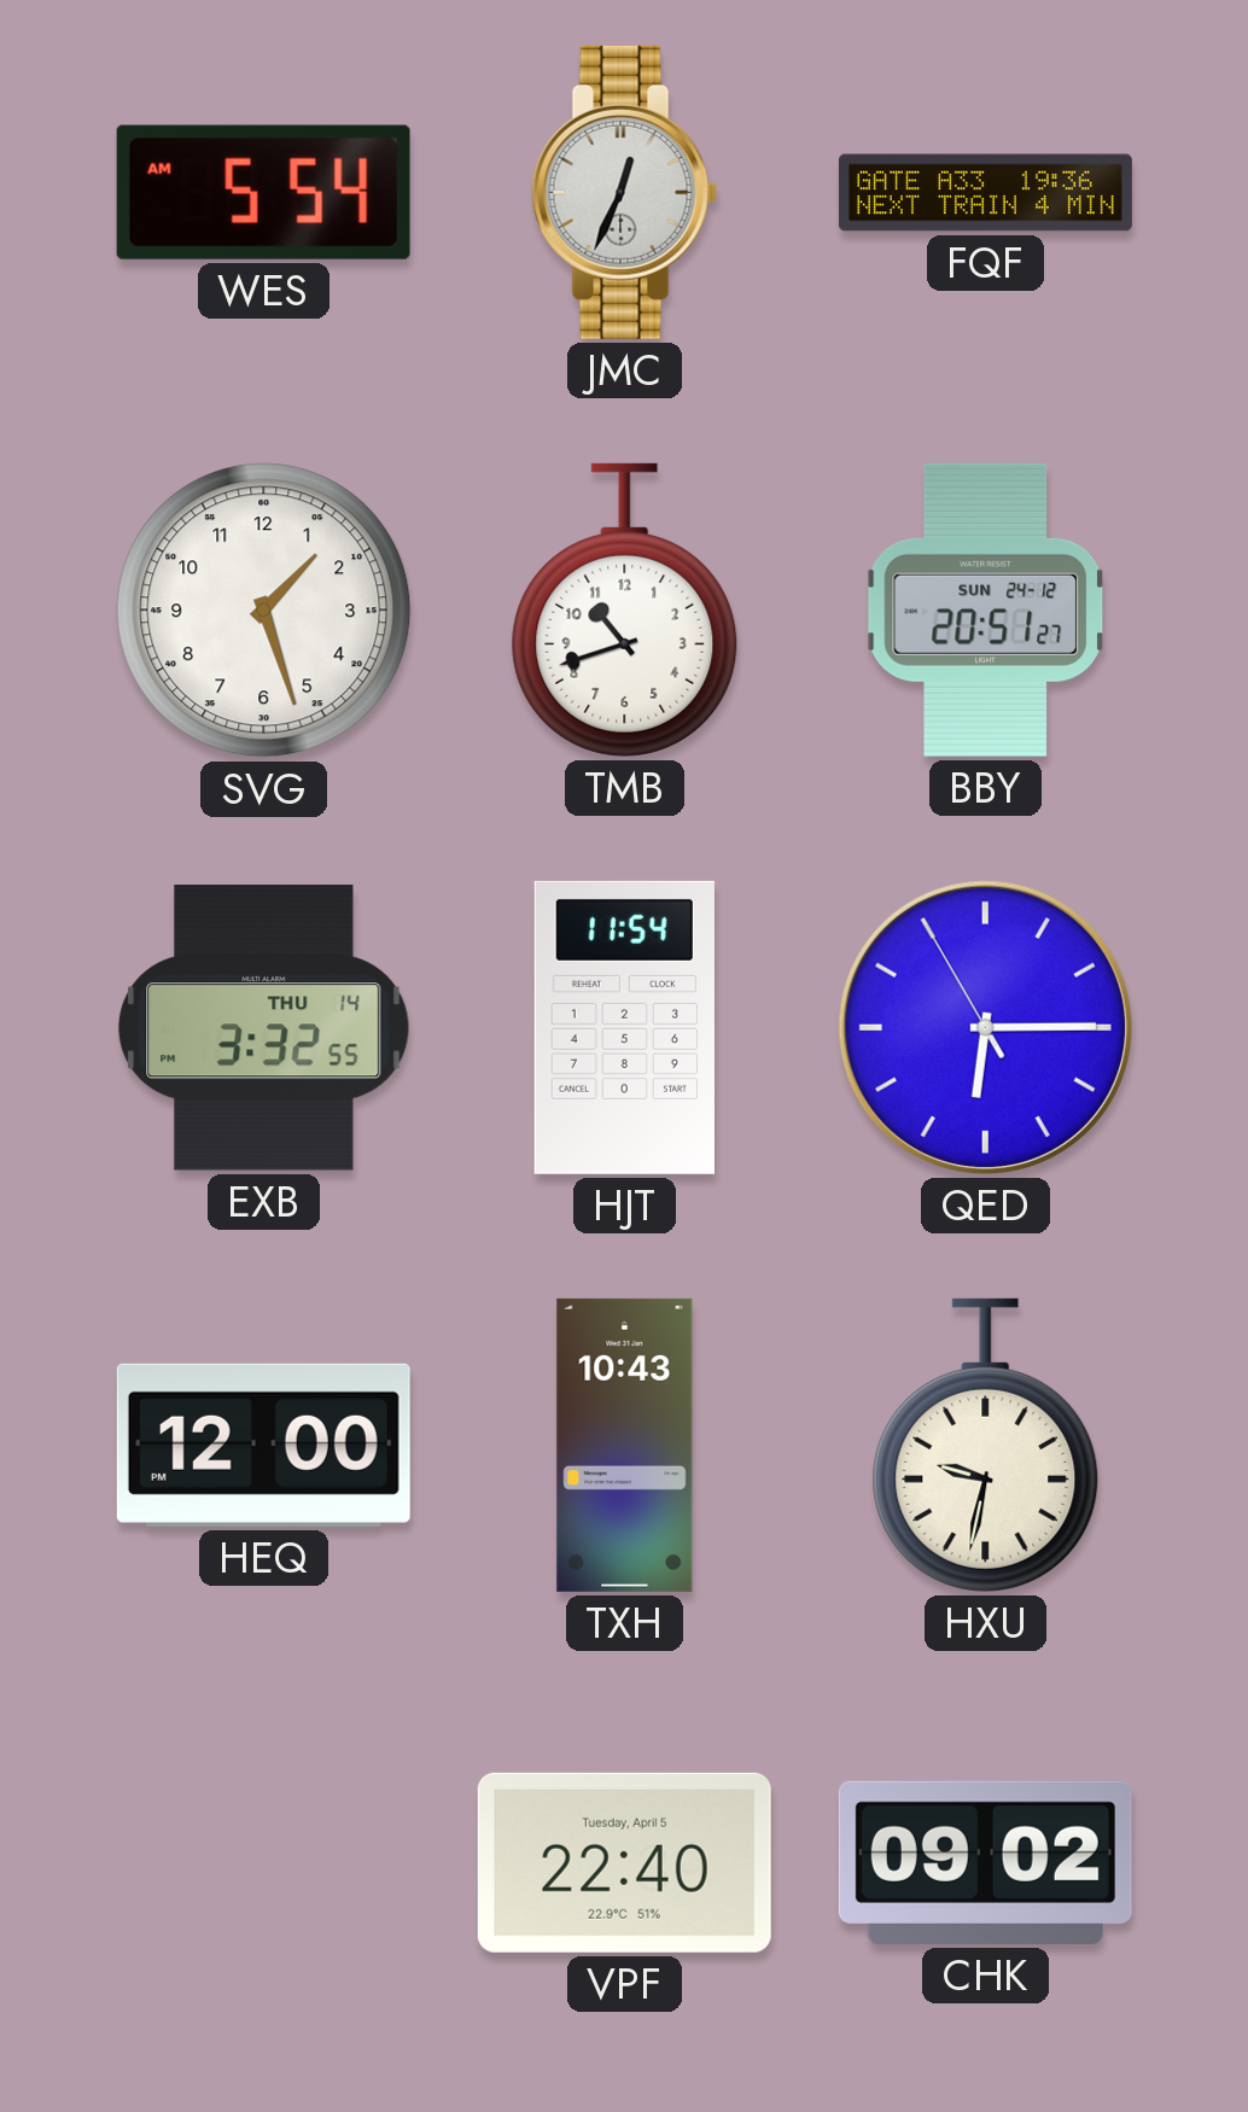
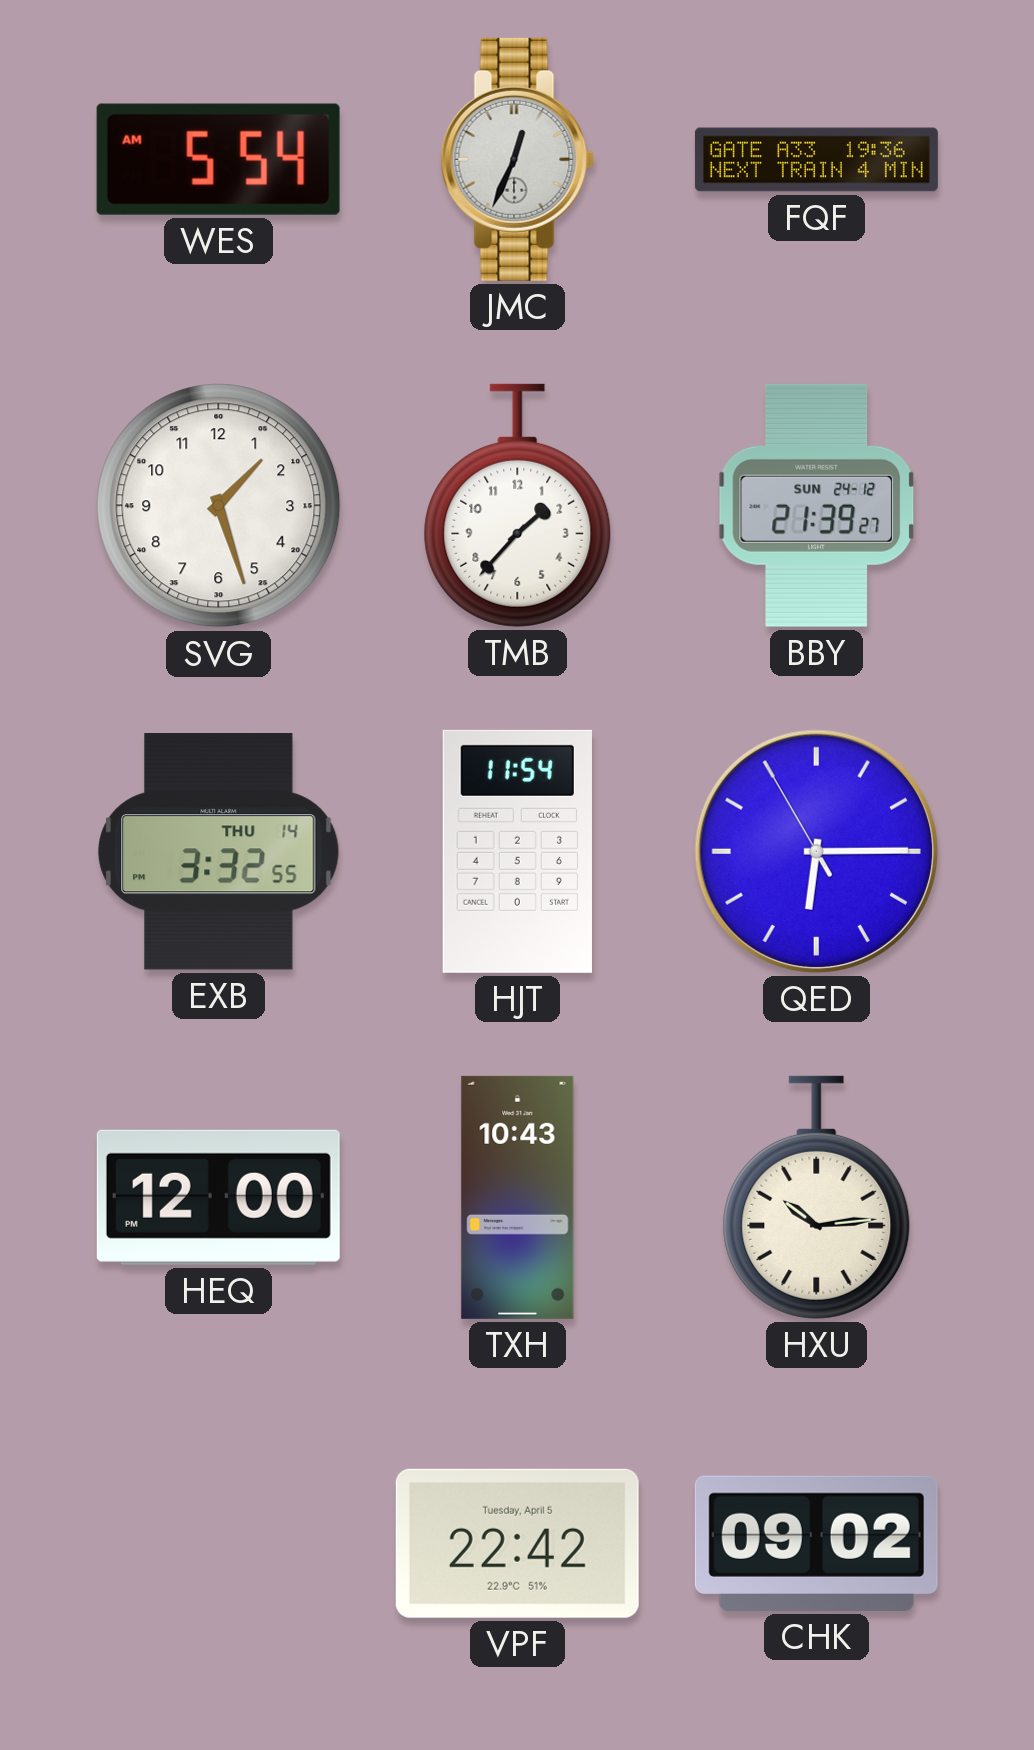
TMB: 10:42 -> 1:37 (518, 505)
BBY: 20:51 -> 21:39 (817, 505)
HXU: 9:32 -> 10:14 (817, 1197)
VPF: 22:40 -> 22:42 (517, 1543)
